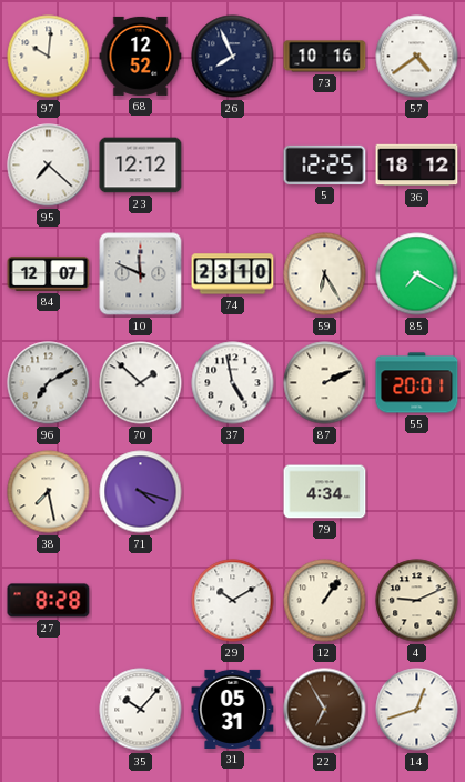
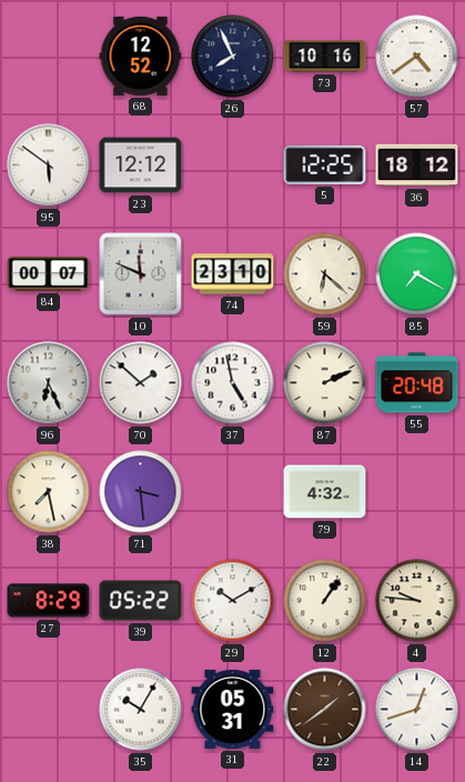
97: 10:01 -> none (49, 57)
95: 7:22 -> 5:51 (49, 166)
84: 12:07 -> 00:07 (49, 273)
59: 6:25 -> 6:22 (325, 274)
96: 7:10 -> 6:26 (49, 383)
55: 20:01 -> 20:48 (417, 383)
71: 4:18 -> 3:29 (141, 492)
79: 4:34 -> 4:32 (325, 492)
27: 8:28 -> 8:29 (49, 601)
39: none -> 05:22 (141, 601)
4: 9:11 -> 9:46 (417, 601)
35: 10:07 -> 10:05 (141, 710)
22: 6:55 -> 1:39 (325, 710)
